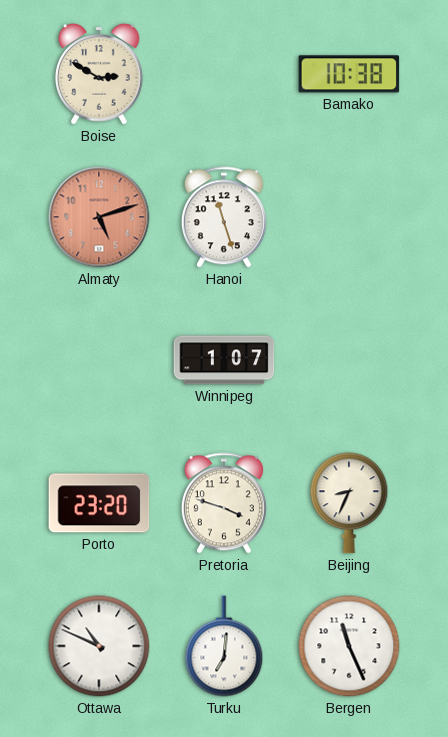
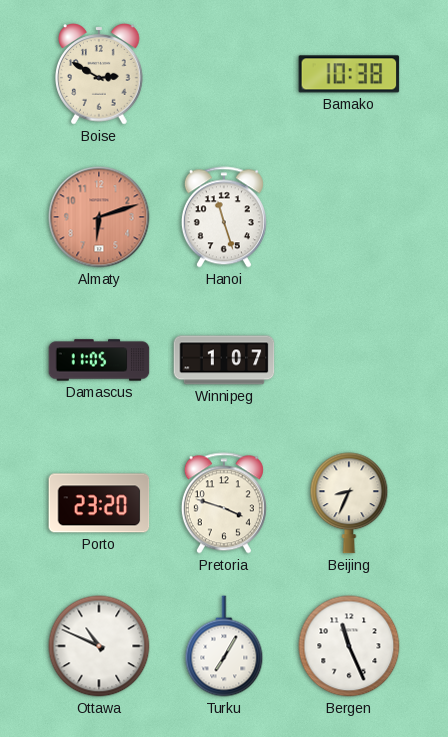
Almaty: 5:12 -> 6:12 (99, 217)
Damascus: none -> 11:05 (99, 360)
Turku: 7:01 -> 7:05 (224, 646)
